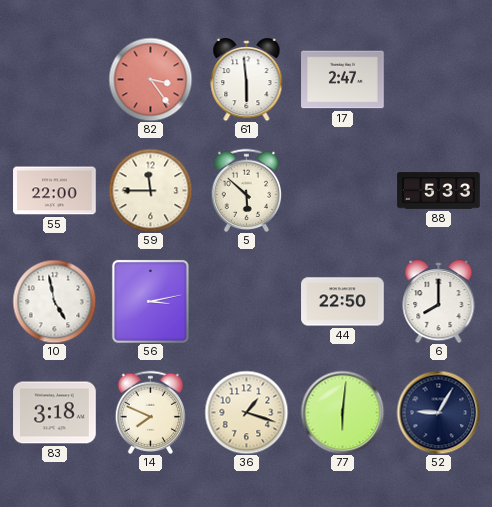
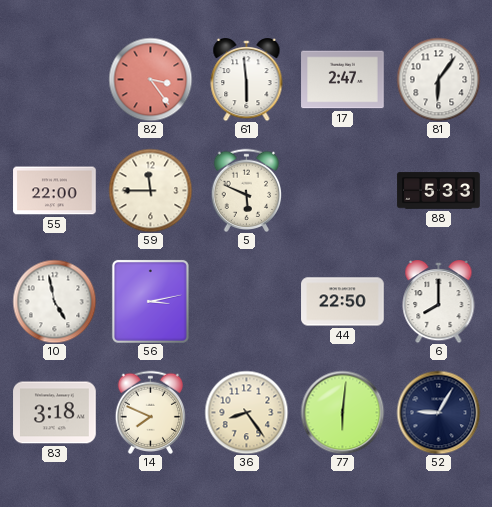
81: none -> 6:06 (438, 79)
5: 5:52 -> 5:49 (247, 190)
36: 1:18 -> 8:24 (246, 412)
